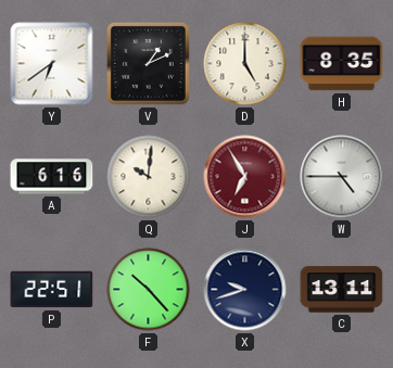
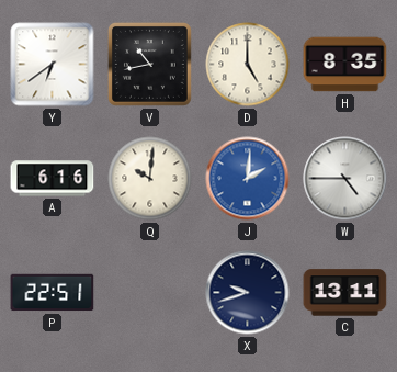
V: 1:11 -> 10:43 (149, 64)
J: 6:55 -> 2:01 (248, 179)
J dial: burgundy -> blue (248, 179)
F: 10:23 -> none (149, 290)
